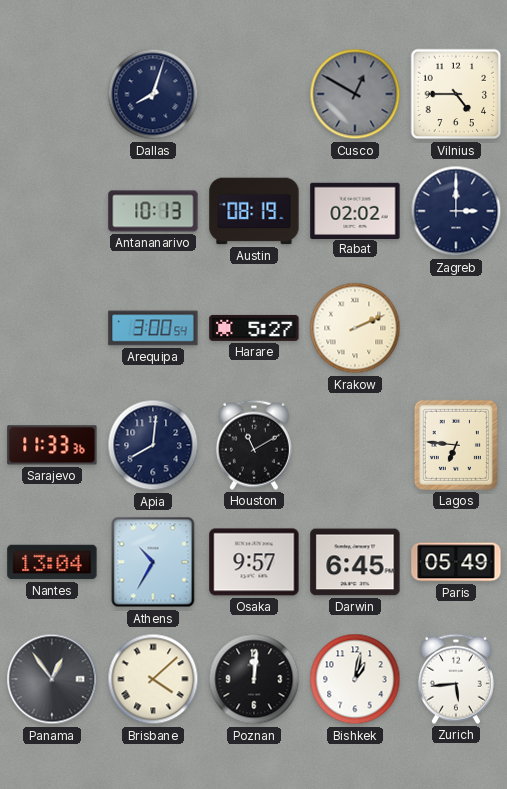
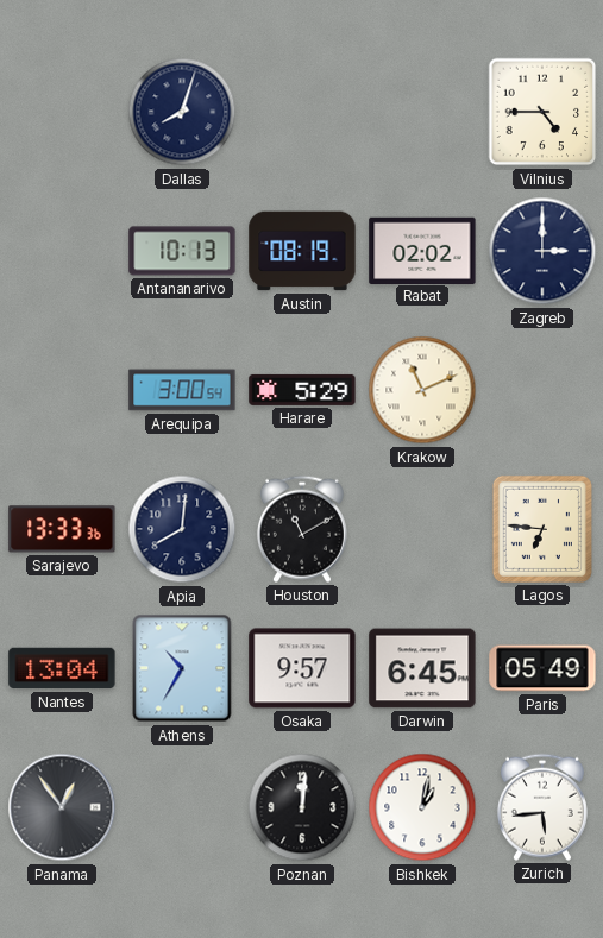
Cusco: 12:50 -> none (355, 94)
Harare: 5:27 -> 5:29 (302, 390)
Krakow: 2:11 -> 11:11 (422, 390)
Sarajevo: 11:33 -> 13:33 (62, 529)
Brisbane: 4:08 -> none (153, 679)
